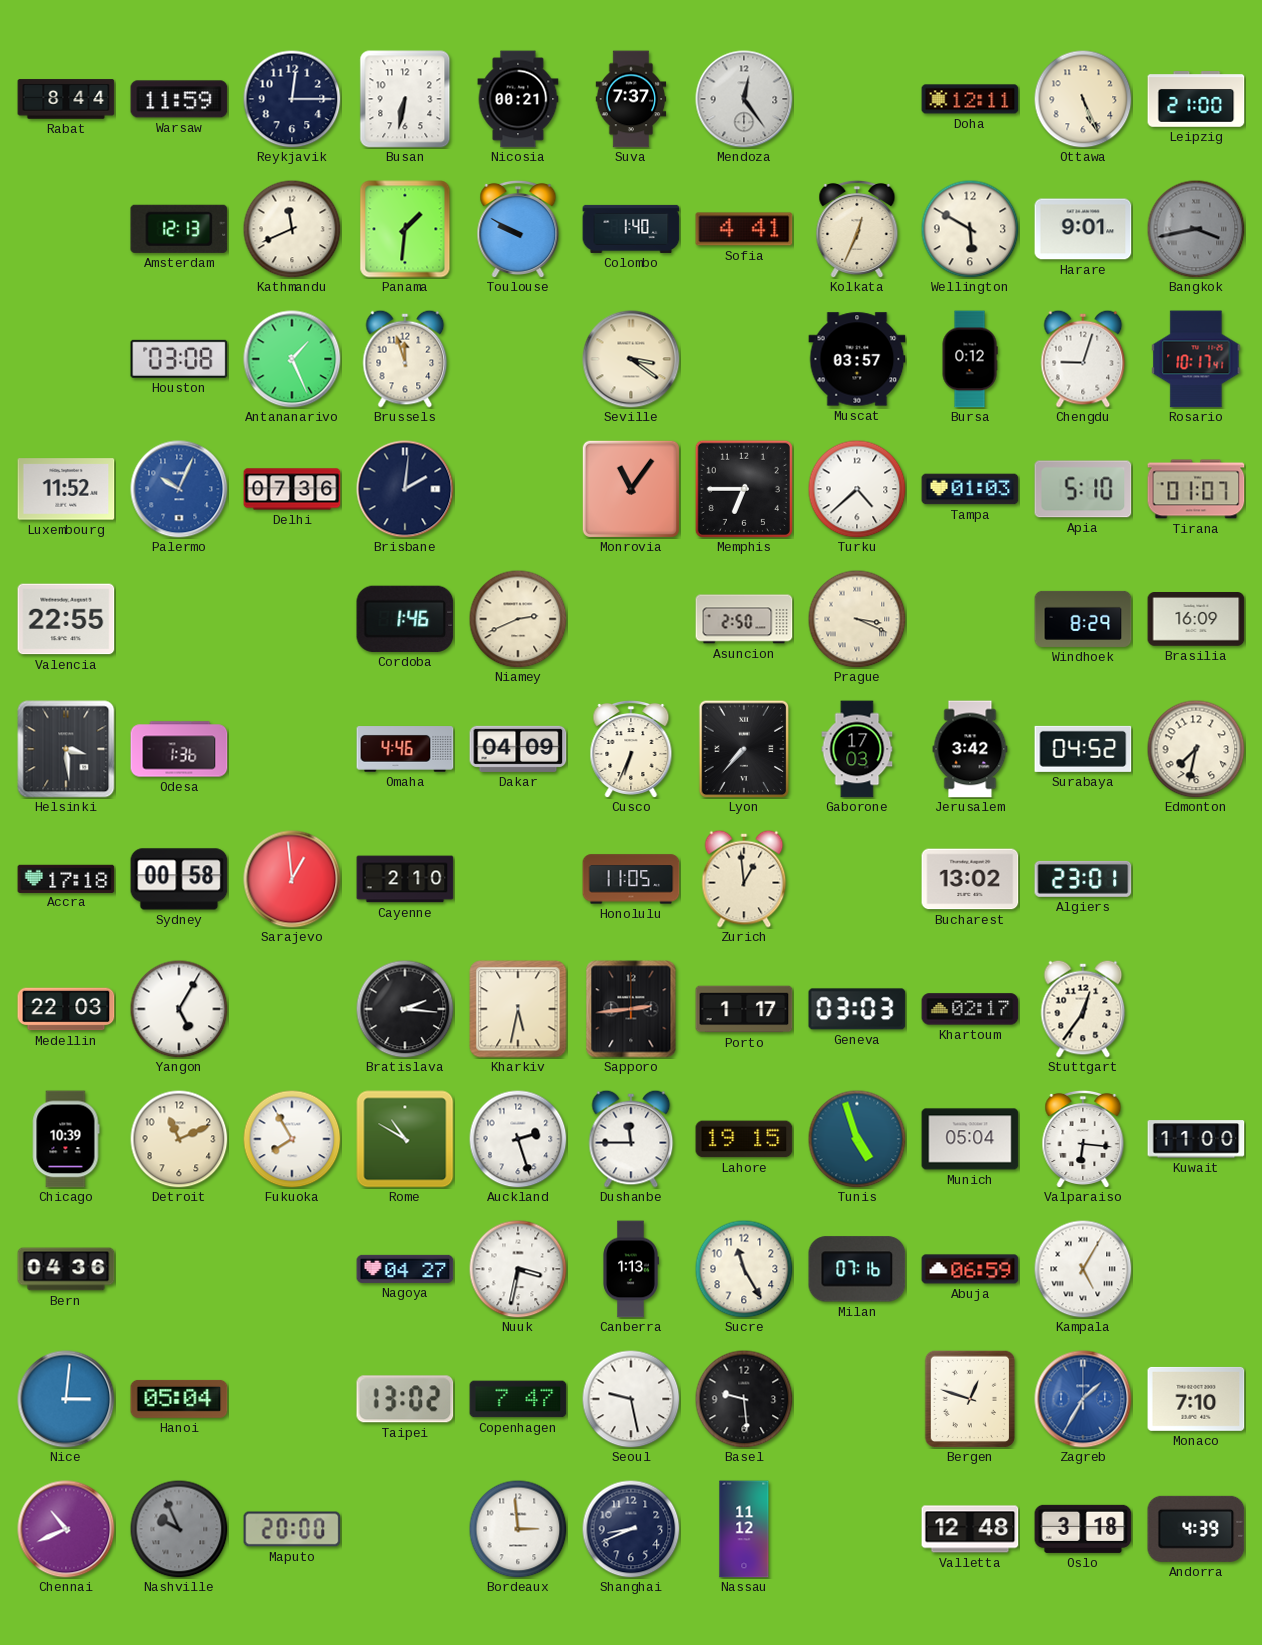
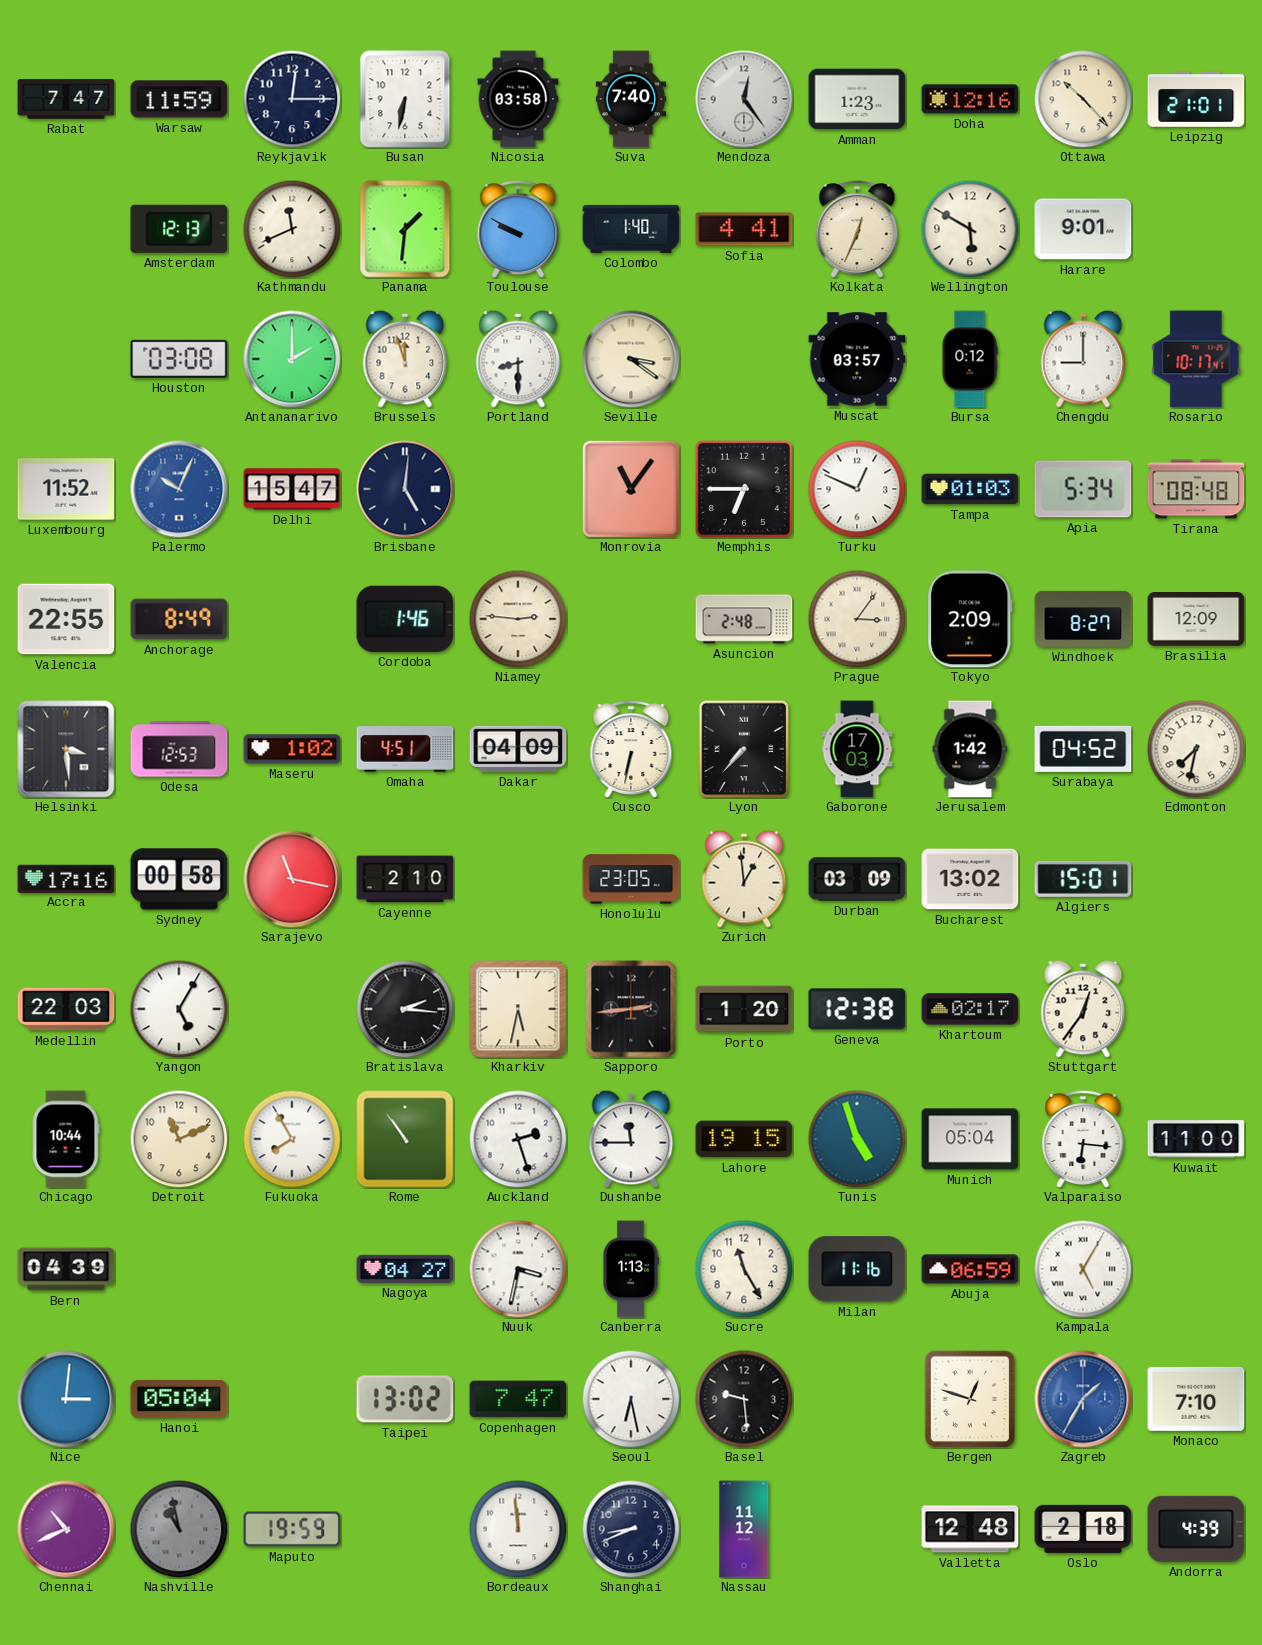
Rabat: 8:44 -> 7:47 (66, 99)
Nicosia: 00:21 -> 03:58 (518, 99)
Suva: 7:37 -> 7:40 (631, 99)
Amman: none -> 1:23 (857, 99)
Doha: 12:11 -> 12:16 (970, 99)
Ottawa: 5:26 -> 10:23 (1083, 99)
Leipzig: 21:00 -> 21:01 (1196, 99)
Bangkok: 3:43 -> none (1196, 229)
Antananarivo: 1:26 -> 2:00 (292, 359)
Portland: none -> 8:30 (518, 359)
Chengdu: 9:03 -> 9:00 (1083, 359)
Delhi: 07:36 -> 15:47 (292, 489)
Brisbane: 2:01 -> 5:01 (405, 489)
Turku: 4:38 -> 12:49 (857, 489)
Apia: 5:10 -> 5:34 (1083, 489)
Tirana: 01:07 -> 08:48 (1196, 489)
Anchorage: none -> 8:49 (179, 619)
Niamey: 2:41 -> 2:46 (518, 619)
Asuncion: 2:50 -> 2:48 (744, 619)
Prague: 3:19 -> 3:06 (857, 619)
Tokyo: none -> 2:09 (970, 619)
Windhoek: 8:29 -> 8:27 (1083, 619)
Brasilia: 16:09 -> 12:09 (1196, 620)
Odesa: 1:36 -> 12:53 (179, 749)
Maseru: none -> 1:02 (292, 749)
Omaha: 4:46 -> 4:51 (405, 749)
Cusco: 6:34 -> 6:32 (631, 748)
Jerusalem: 3:42 -> 1:42 (970, 749)
Accra: 17:18 -> 17:16 (66, 878)
Sarajevo: 12:59 -> 11:17 (292, 879)
Honolulu: 11:05 -> 23:05 (631, 879)
Durban: none -> 03:09 (857, 879)
Algiers: 23:01 -> 15:01 (1083, 879)
Porto: 1:17 -> 1:20 (744, 1009)
Geneva: 03:03 -> 12:38 (857, 1009)
Chicago: 10:39 -> 10:44 (66, 1139)
Rome: 10:50 -> 10:54 (405, 1139)
Bern: 04:36 -> 04:39 (66, 1269)
Milan: 07:16 -> 11:16 (857, 1269)
Seoul: 9:28 -> 6:28 (631, 1399)
Nashville: 9:56 -> 10:58 (179, 1529)
Maputo: 20:00 -> 19:59 (292, 1529)
Bordeaux: 2:59 -> 11:59 (518, 1529)
Oslo: 3:18 -> 2:18 (1083, 1529)
